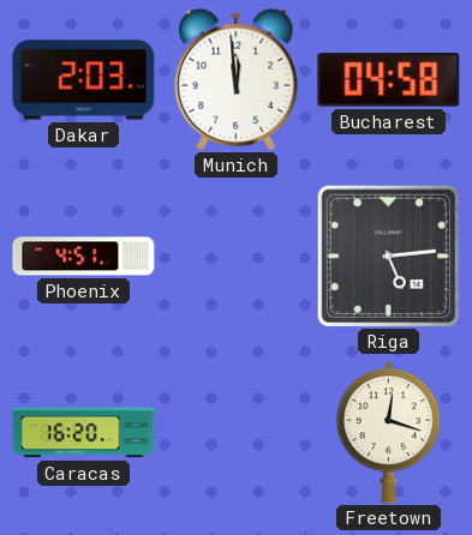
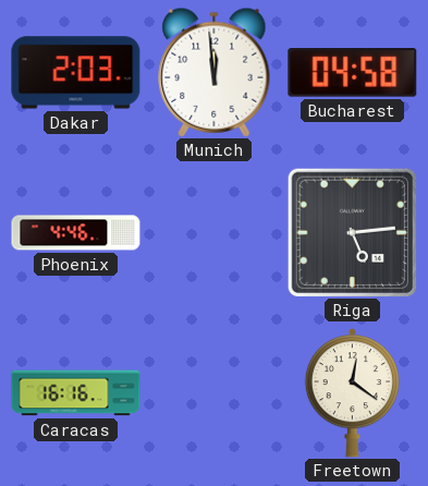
Phoenix: 4:51 -> 4:46 (76, 233)
Caracas: 16:20 -> 16:16 (76, 393)
Freetown: 12:18 -> 12:21 (352, 393)
